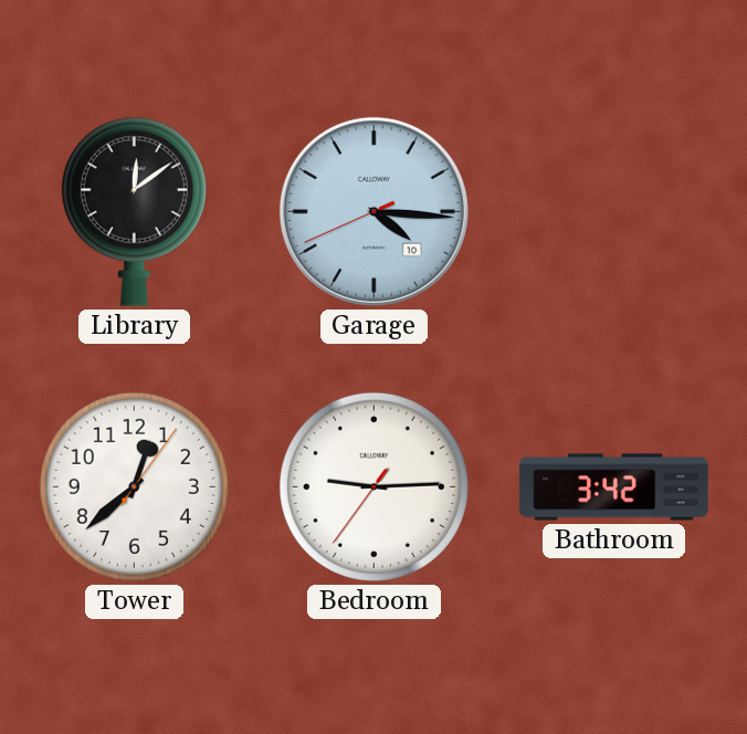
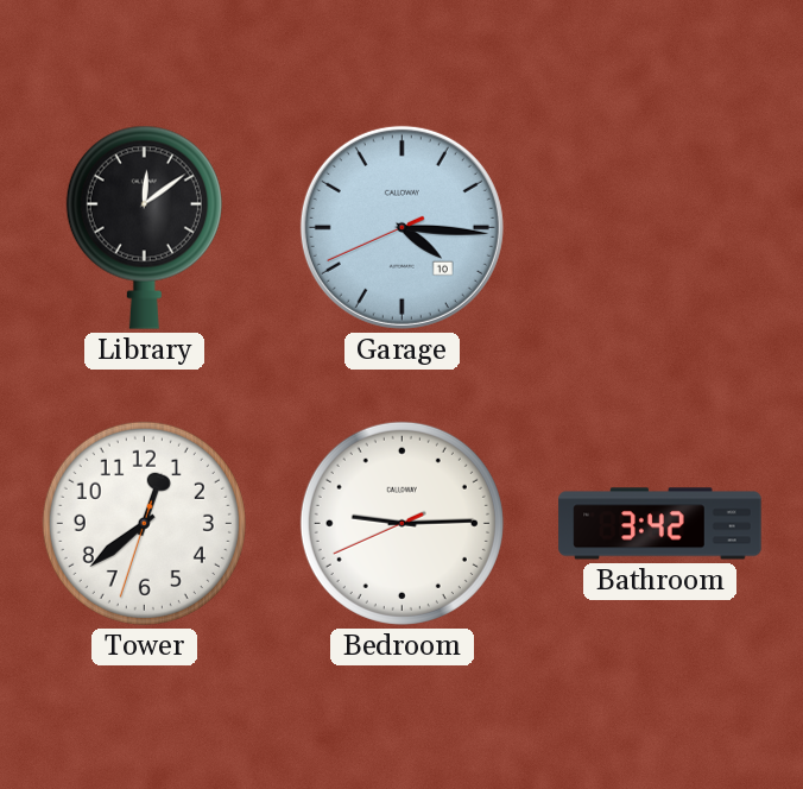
Tower: 12:38:06 -> 12:38:33 (144, 523)
Bedroom: 9:14:36 -> 9:14:41 (401, 523)
